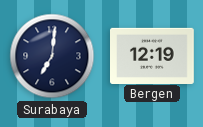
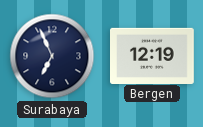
Surabaya: 7:01 -> 6:56 (52, 56)
